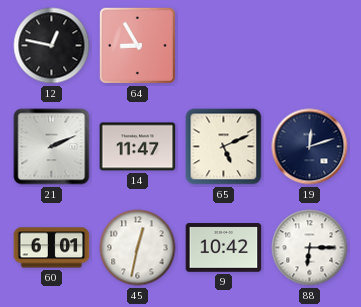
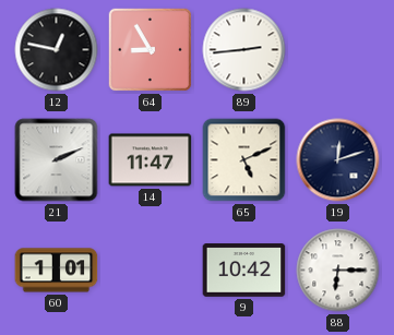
89: none -> 2:44 (244, 50)
60: 6:01 -> 1:01 (57, 271)
45: 12:32 -> none (138, 248)
